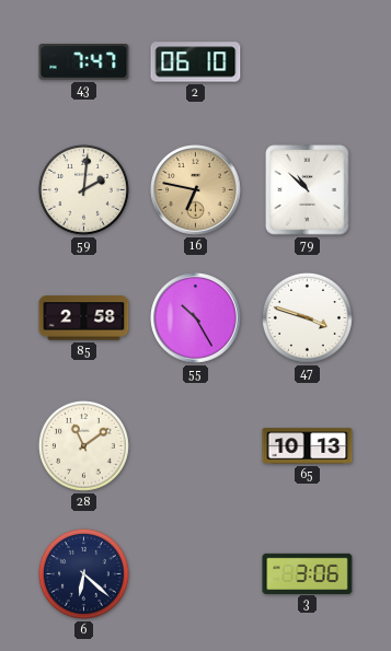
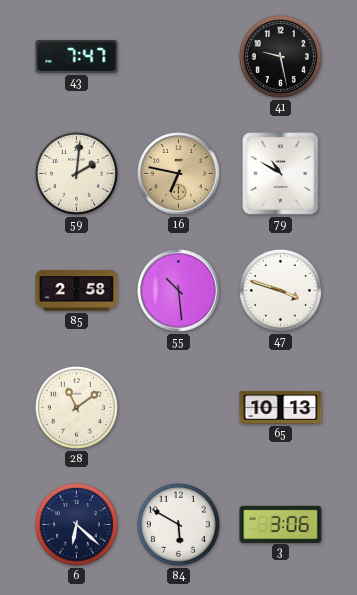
2: 06:10 -> none (196, 62)
41: none -> 9:28 (280, 56)
79: 10:52 -> 10:50 (281, 174)
55: 10:25 -> 10:29 (179, 291)
84: none -> 5:50 (178, 524)
